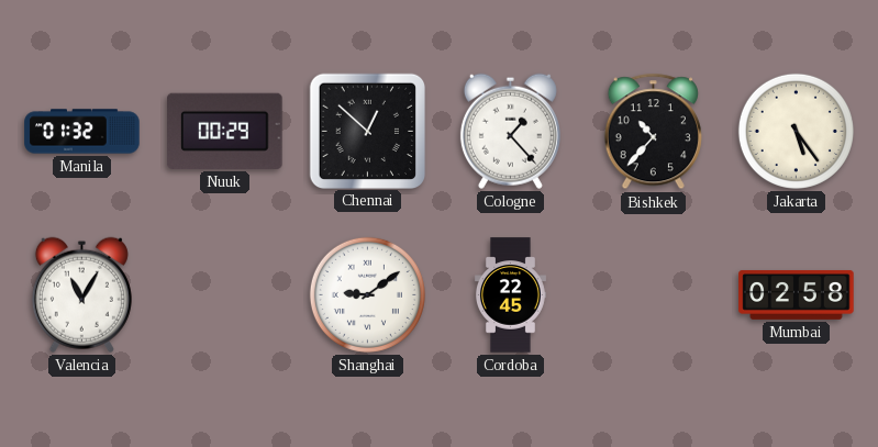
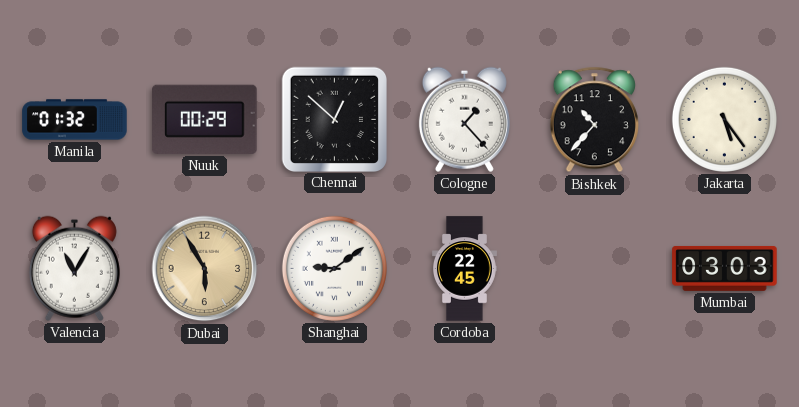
Dubai: none -> 5:55 (205, 269)
Mumbai: 02:58 -> 03:03 (725, 268)
